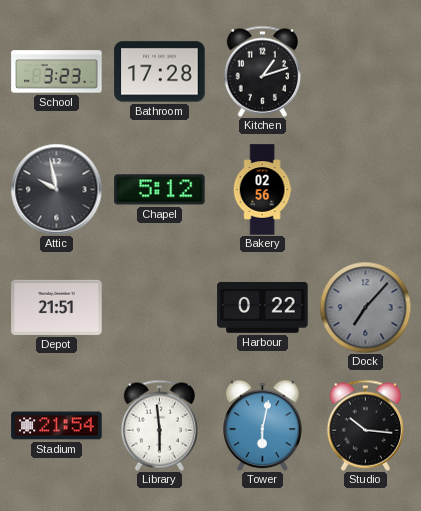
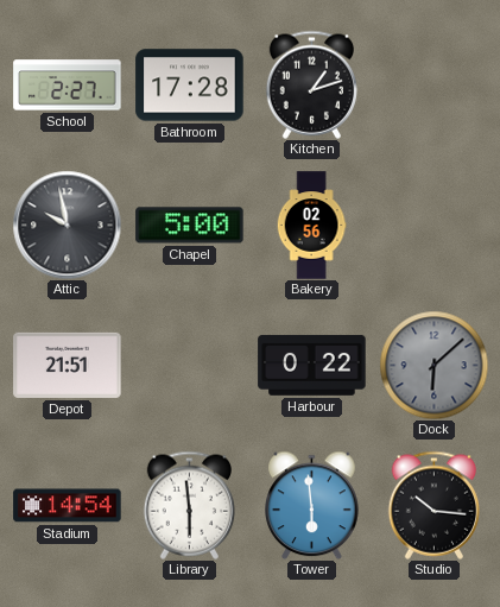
School: 3:23 -> 2:27 (68, 86)
Chapel: 5:12 -> 5:00 (190, 226)
Dock: 7:07 -> 6:08 (433, 365)
Stadium: 21:54 -> 14:54 (68, 506)
Tower: 6:02 -> 5:59 (312, 505)
